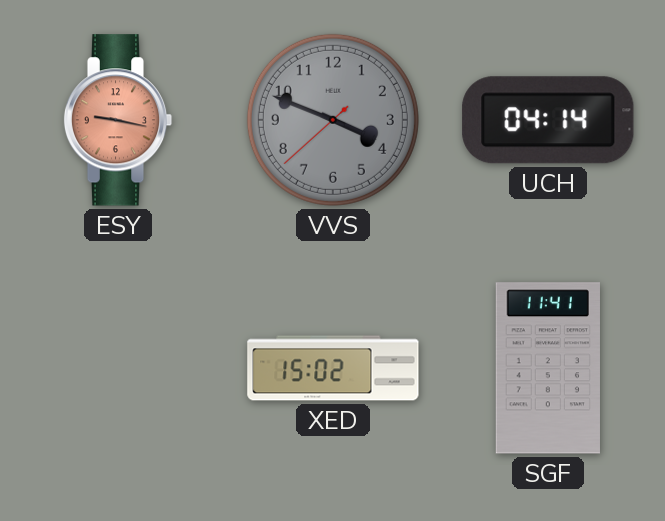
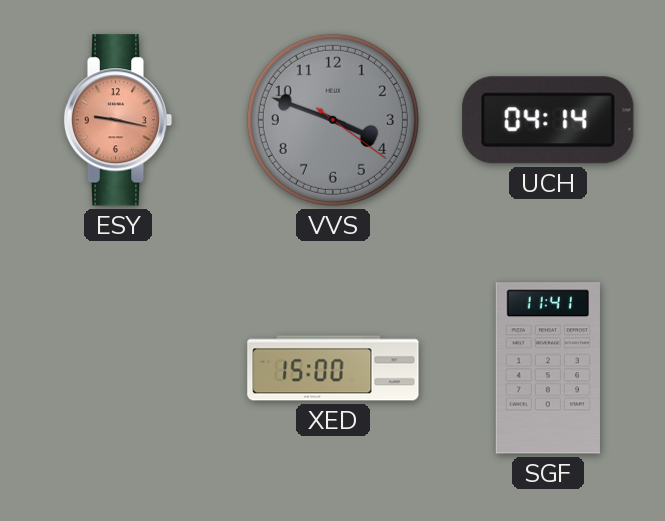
VVS: 3:48:38 -> 3:48:21 (333, 120)
XED: 15:02 -> 15:00 (333, 368)
